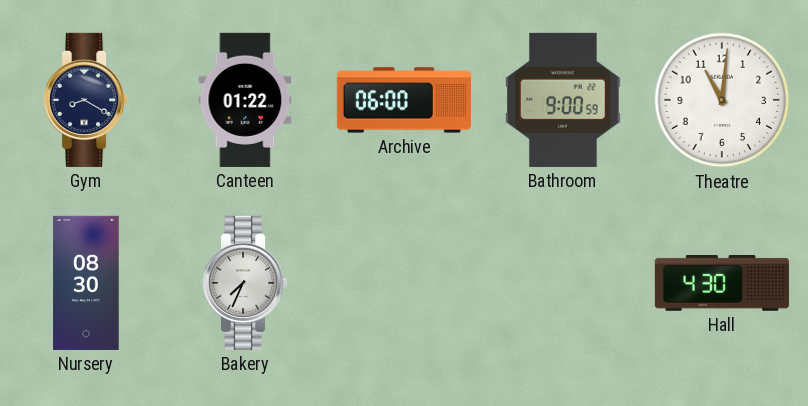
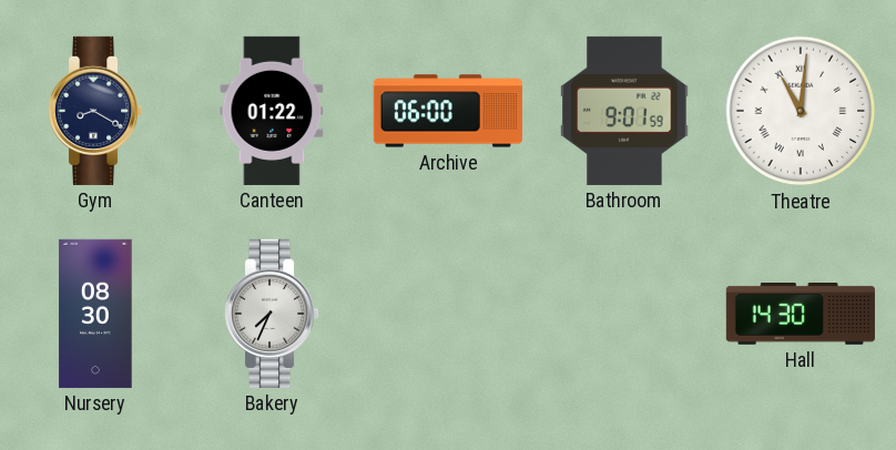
Bathroom: 9:00 -> 9:01 (624, 111)
Theatre numerals: Arabic -> Roman (801, 111)
Hall: 4:30 -> 14:30 (801, 315)
